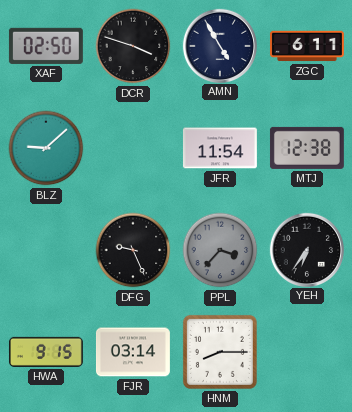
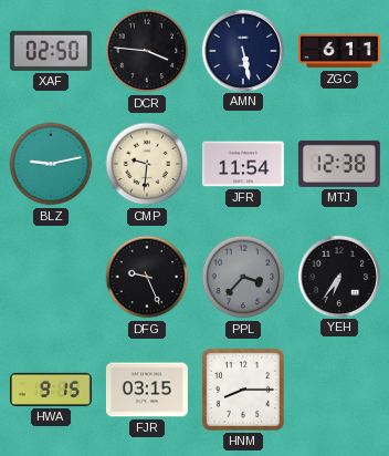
DCR: 3:48 -> 3:46 (147, 51)
AMN: 4:55 -> 5:28 (242, 50)
BLZ: 9:08 -> 9:13 (51, 164)
CMP: none -> 9:31 (147, 164)
FJR: 03:14 -> 03:15 (147, 390)
